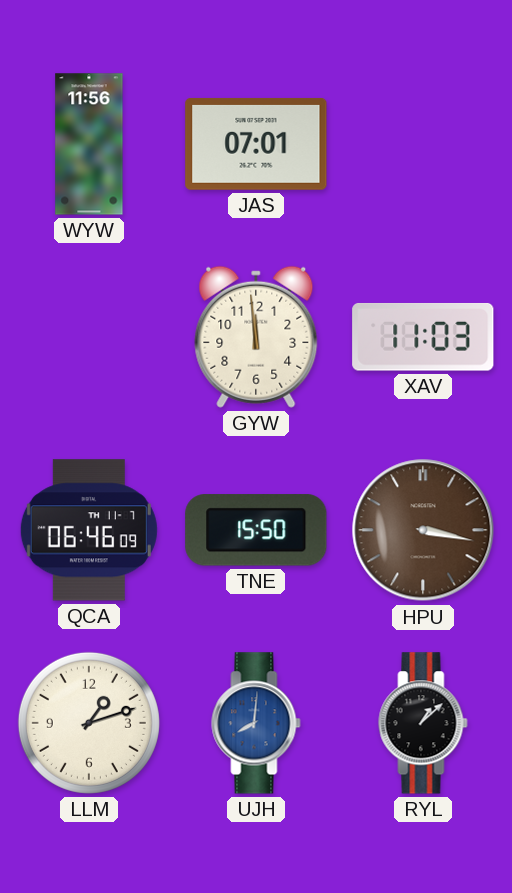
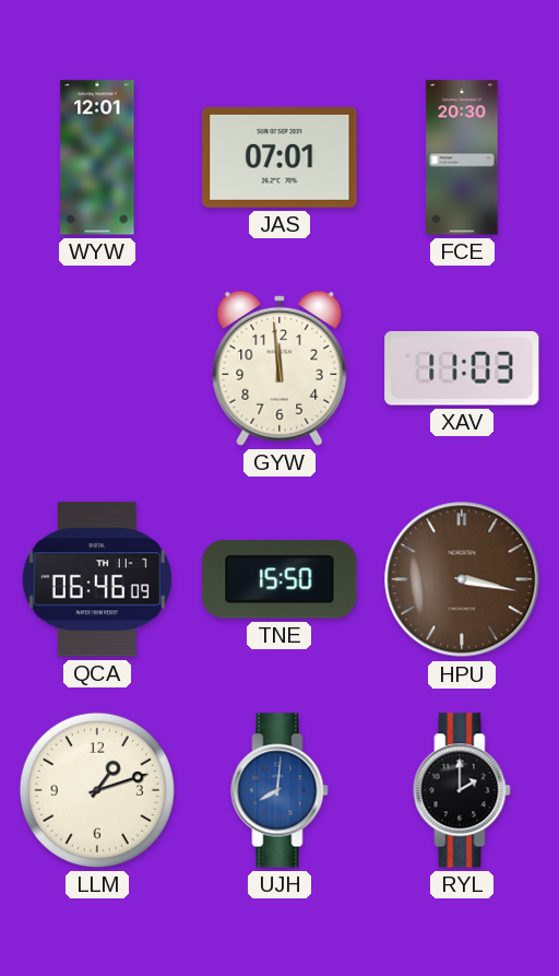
WYW: 11:56 -> 12:01 (97, 157)
FCE: none -> 20:30 (462, 157)
RYL: 1:08 -> 2:00 (462, 790)
